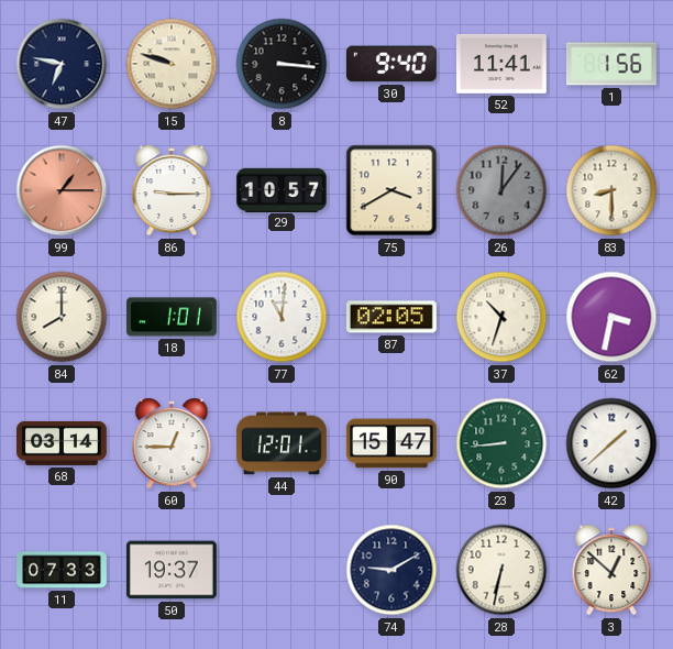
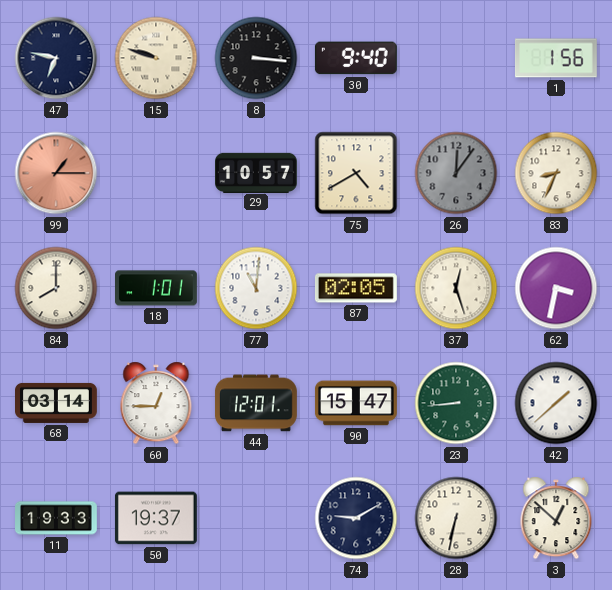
52: 11:41 -> none (501, 64)
86: 9:15 -> none (172, 190)
75: 3:40 -> 4:40 (356, 173)
83: 8:30 -> 8:34 (556, 173)
37: 10:33 -> 12:27 (456, 288)
11: 07:33 -> 19:33 (57, 518)
